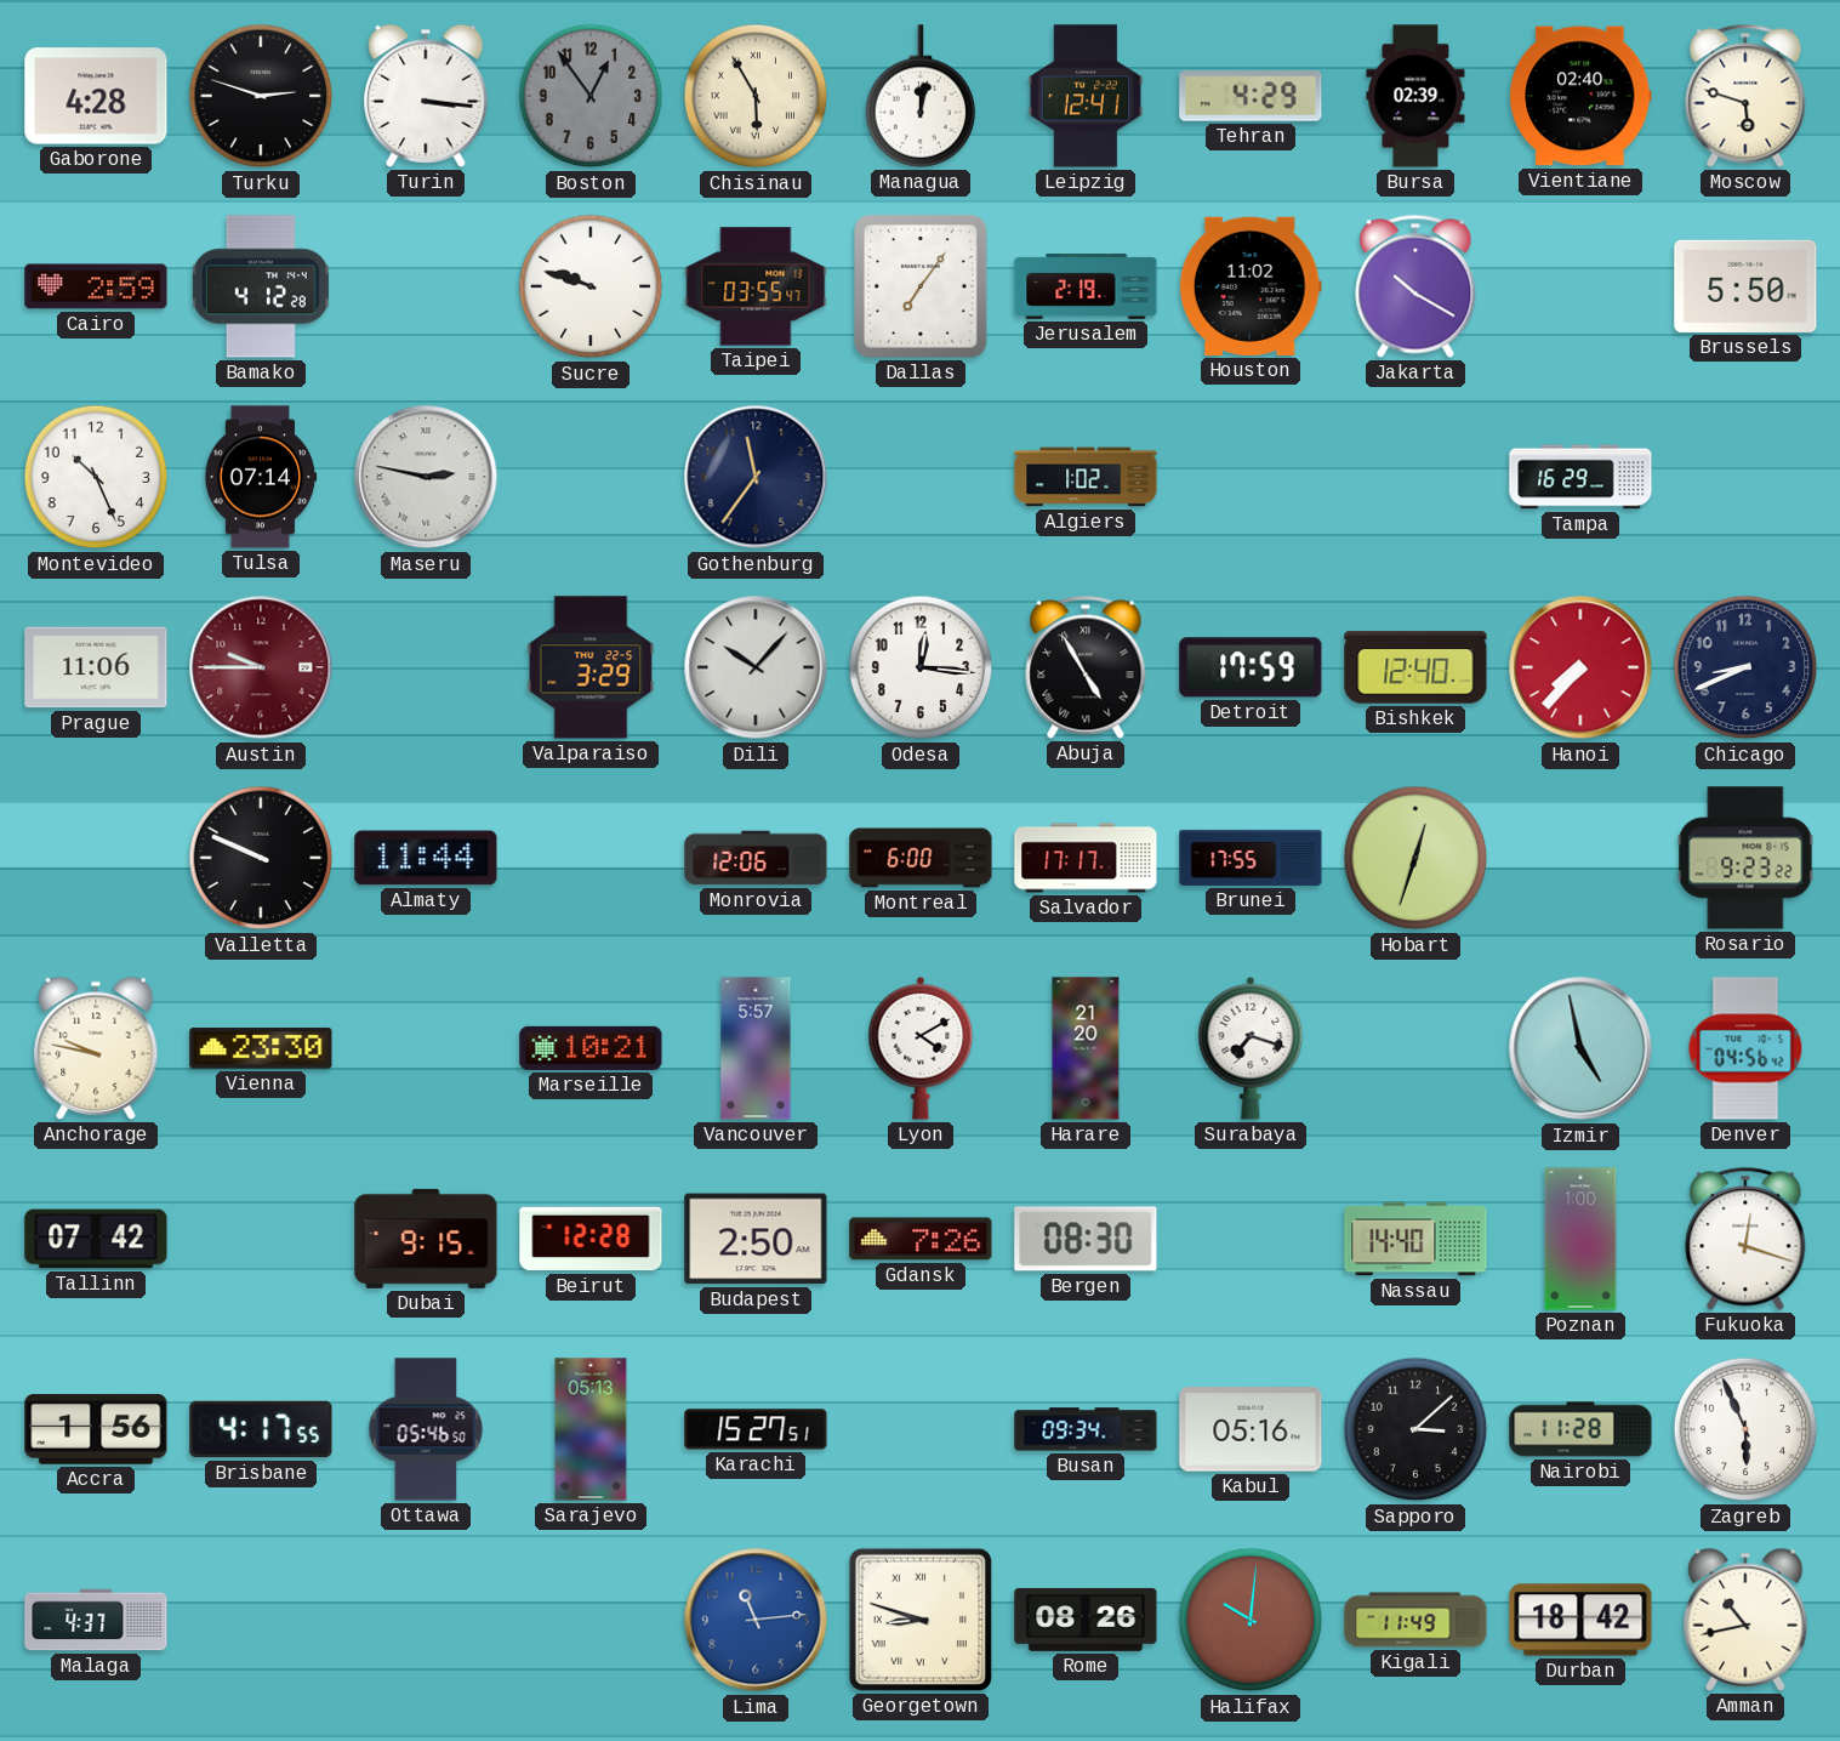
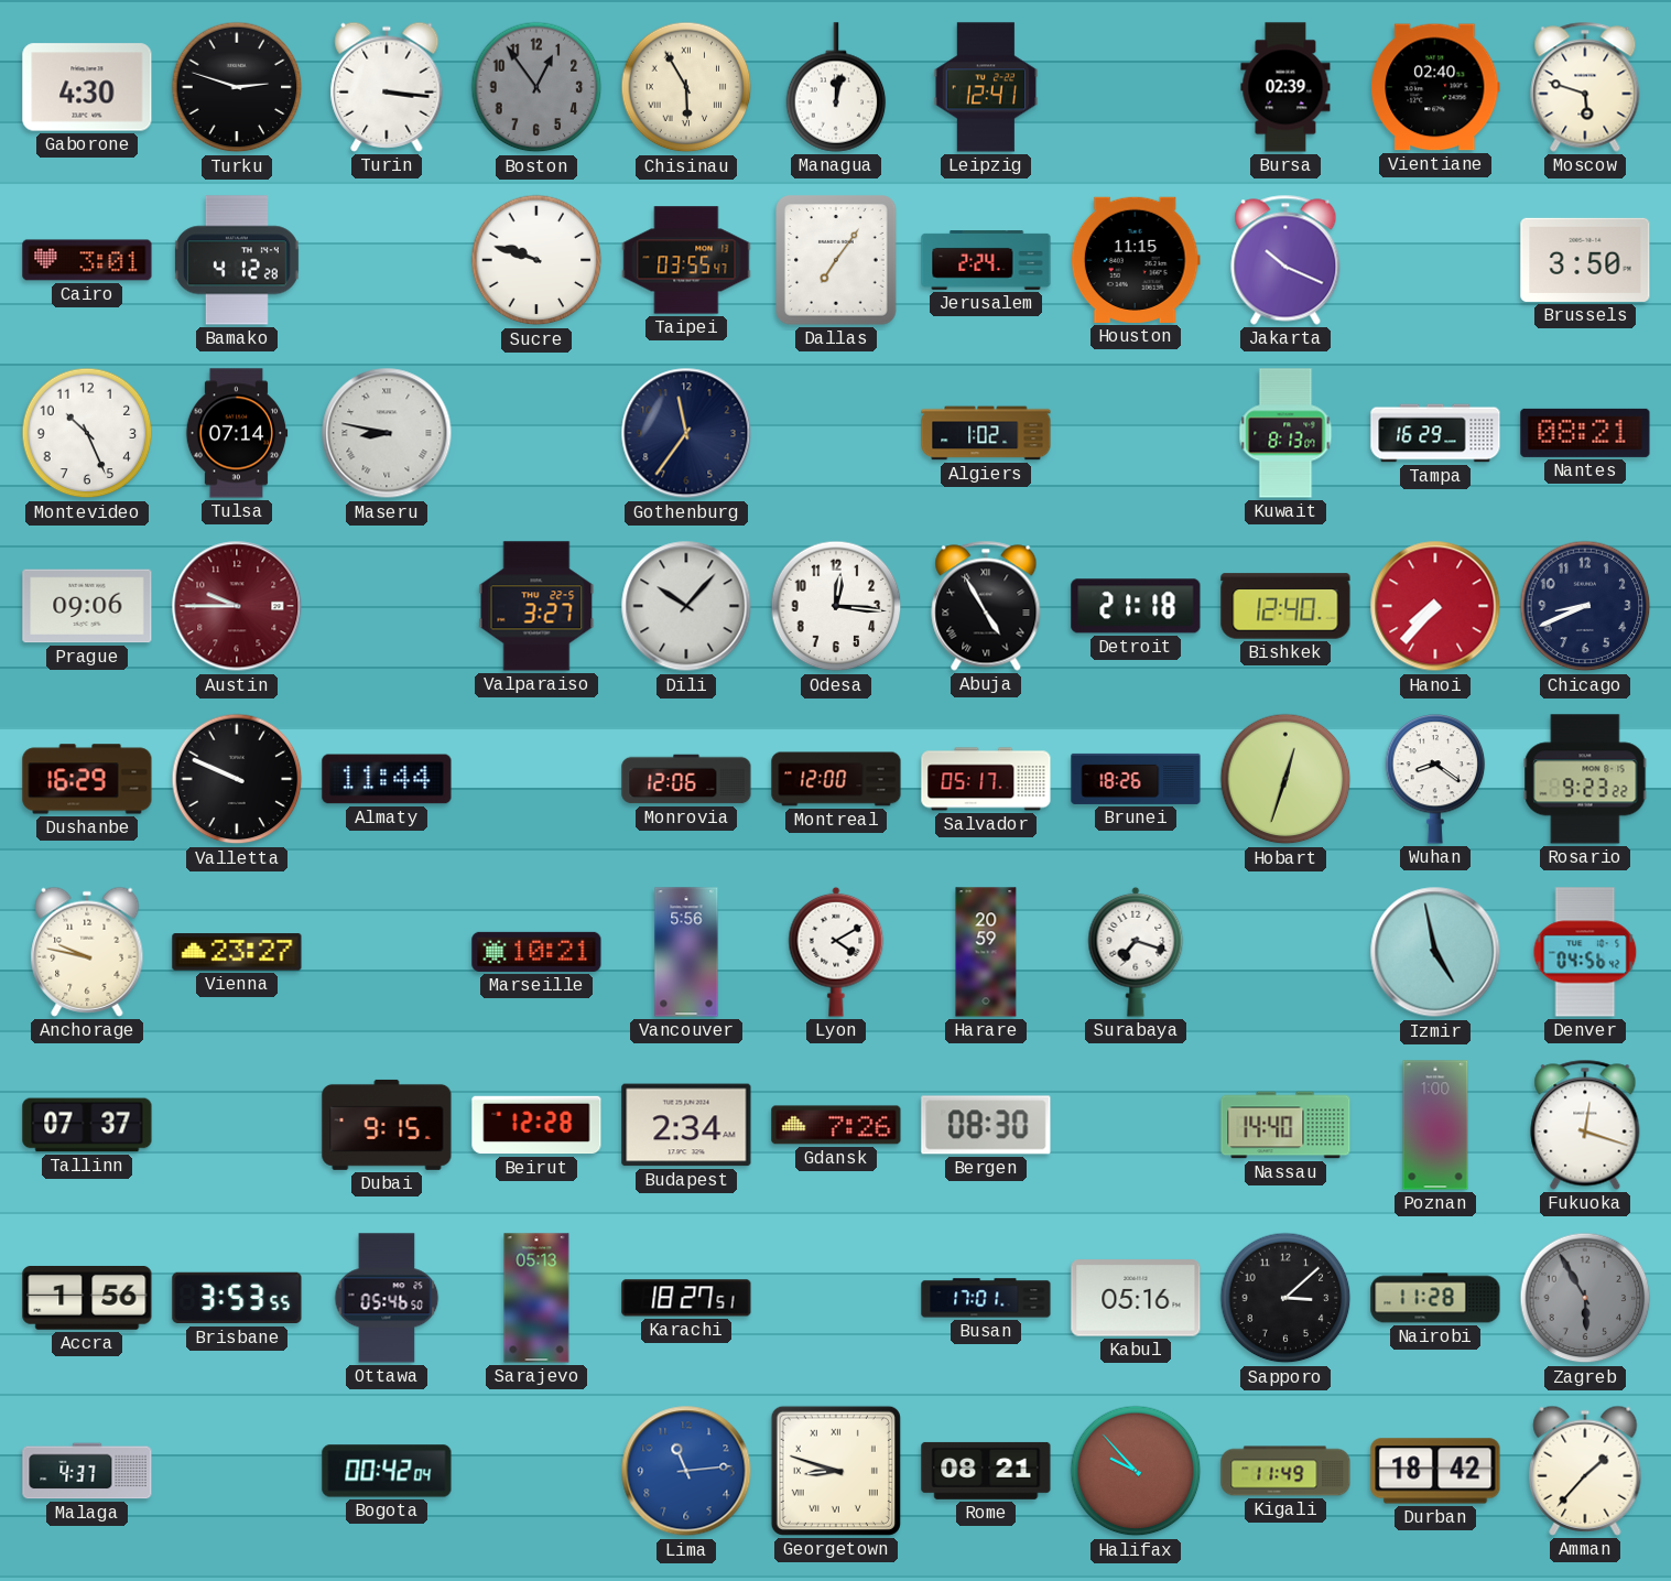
Gaborone: 4:28 -> 4:30 (87, 87)
Tehran: 4:29 -> none (1251, 96)
Cairo: 2:59 -> 3:01 (87, 260)
Jerusalem: 2:19 -> 2:24 (986, 261)
Houston: 11:02 -> 11:15 (1136, 260)
Jakarta: 10:20 -> 10:19 (1285, 260)
Brussels: 5:50 -> 3:50 (1585, 260)
Maseru: 2:47 -> 8:47 (387, 433)
Kuwait: none -> 8:13 (1285, 433)
Nantes: none -> 08:21 (1585, 433)
Prague: 11:06 -> 09:06 (87, 606)
Valparaiso: 3:29 -> 3:27 (536, 606)
Detroit: 17:59 -> 21:18 (1136, 606)
Dushanbe: none -> 16:29 (87, 779)
Montreal: 6:00 -> 12:00 (836, 779)
Salvador: 17:17 -> 05:17 (986, 779)
Brunei: 17:55 -> 18:26 (1136, 779)
Wuhan: none -> 8:21 (1435, 780)
Vienna: 23:30 -> 23:27 (237, 952)
Vancouver: 5:57 -> 5:56 (686, 952)
Harare: 21:20 -> 20:59 (986, 952)
Tallinn: 07:42 -> 07:37 (87, 1125)
Budapest: 2:50 -> 2:34 (686, 1125)
Brisbane: 4:17 -> 3:53 (237, 1298)
Karachi: 15:27 -> 18:27 (686, 1298)
Busan: 09:34 -> 17:01 (986, 1298)
Zagreb: 5:56 -> 5:55 (1585, 1298)
Zagreb dial: white -> grey (1585, 1298)
Bogota: none -> 00:42 (387, 1471)
Rome: 08:26 -> 08:21 (986, 1471)
Halifax: 10:01 -> 9:53 (1136, 1471)
Amman: 10:43 -> 1:37 (1585, 1471)
